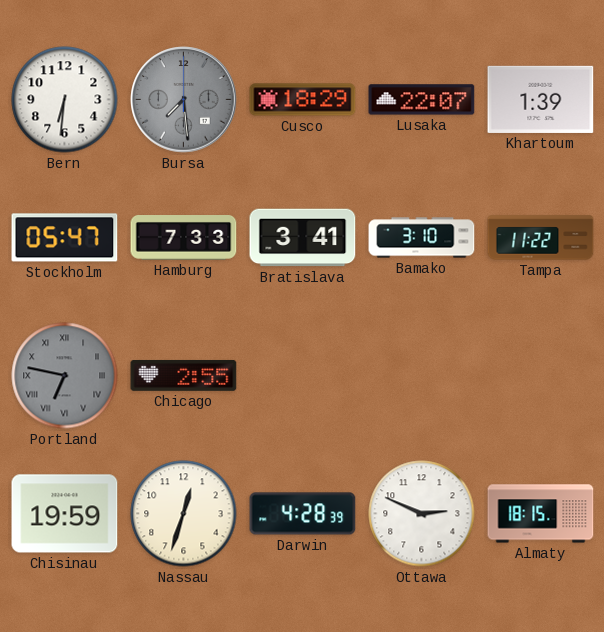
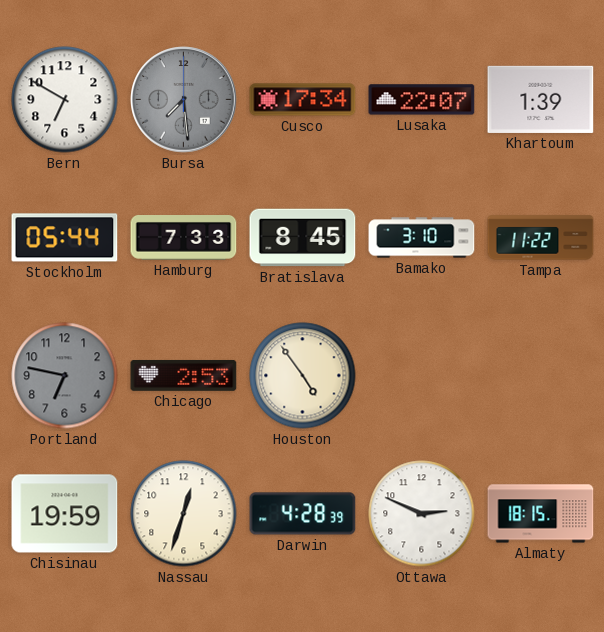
Bern: 6:31 -> 6:50 (65, 100)
Cusco: 18:29 -> 17:34 (303, 100)
Stockholm: 05:47 -> 05:44 (65, 238)
Bratislava: 3:41 -> 8:45 (303, 238)
Portland numerals: Roman -> Arabic (65, 376)
Chicago: 2:55 -> 2:53 (184, 375)
Houston: none -> 4:54 (303, 376)
